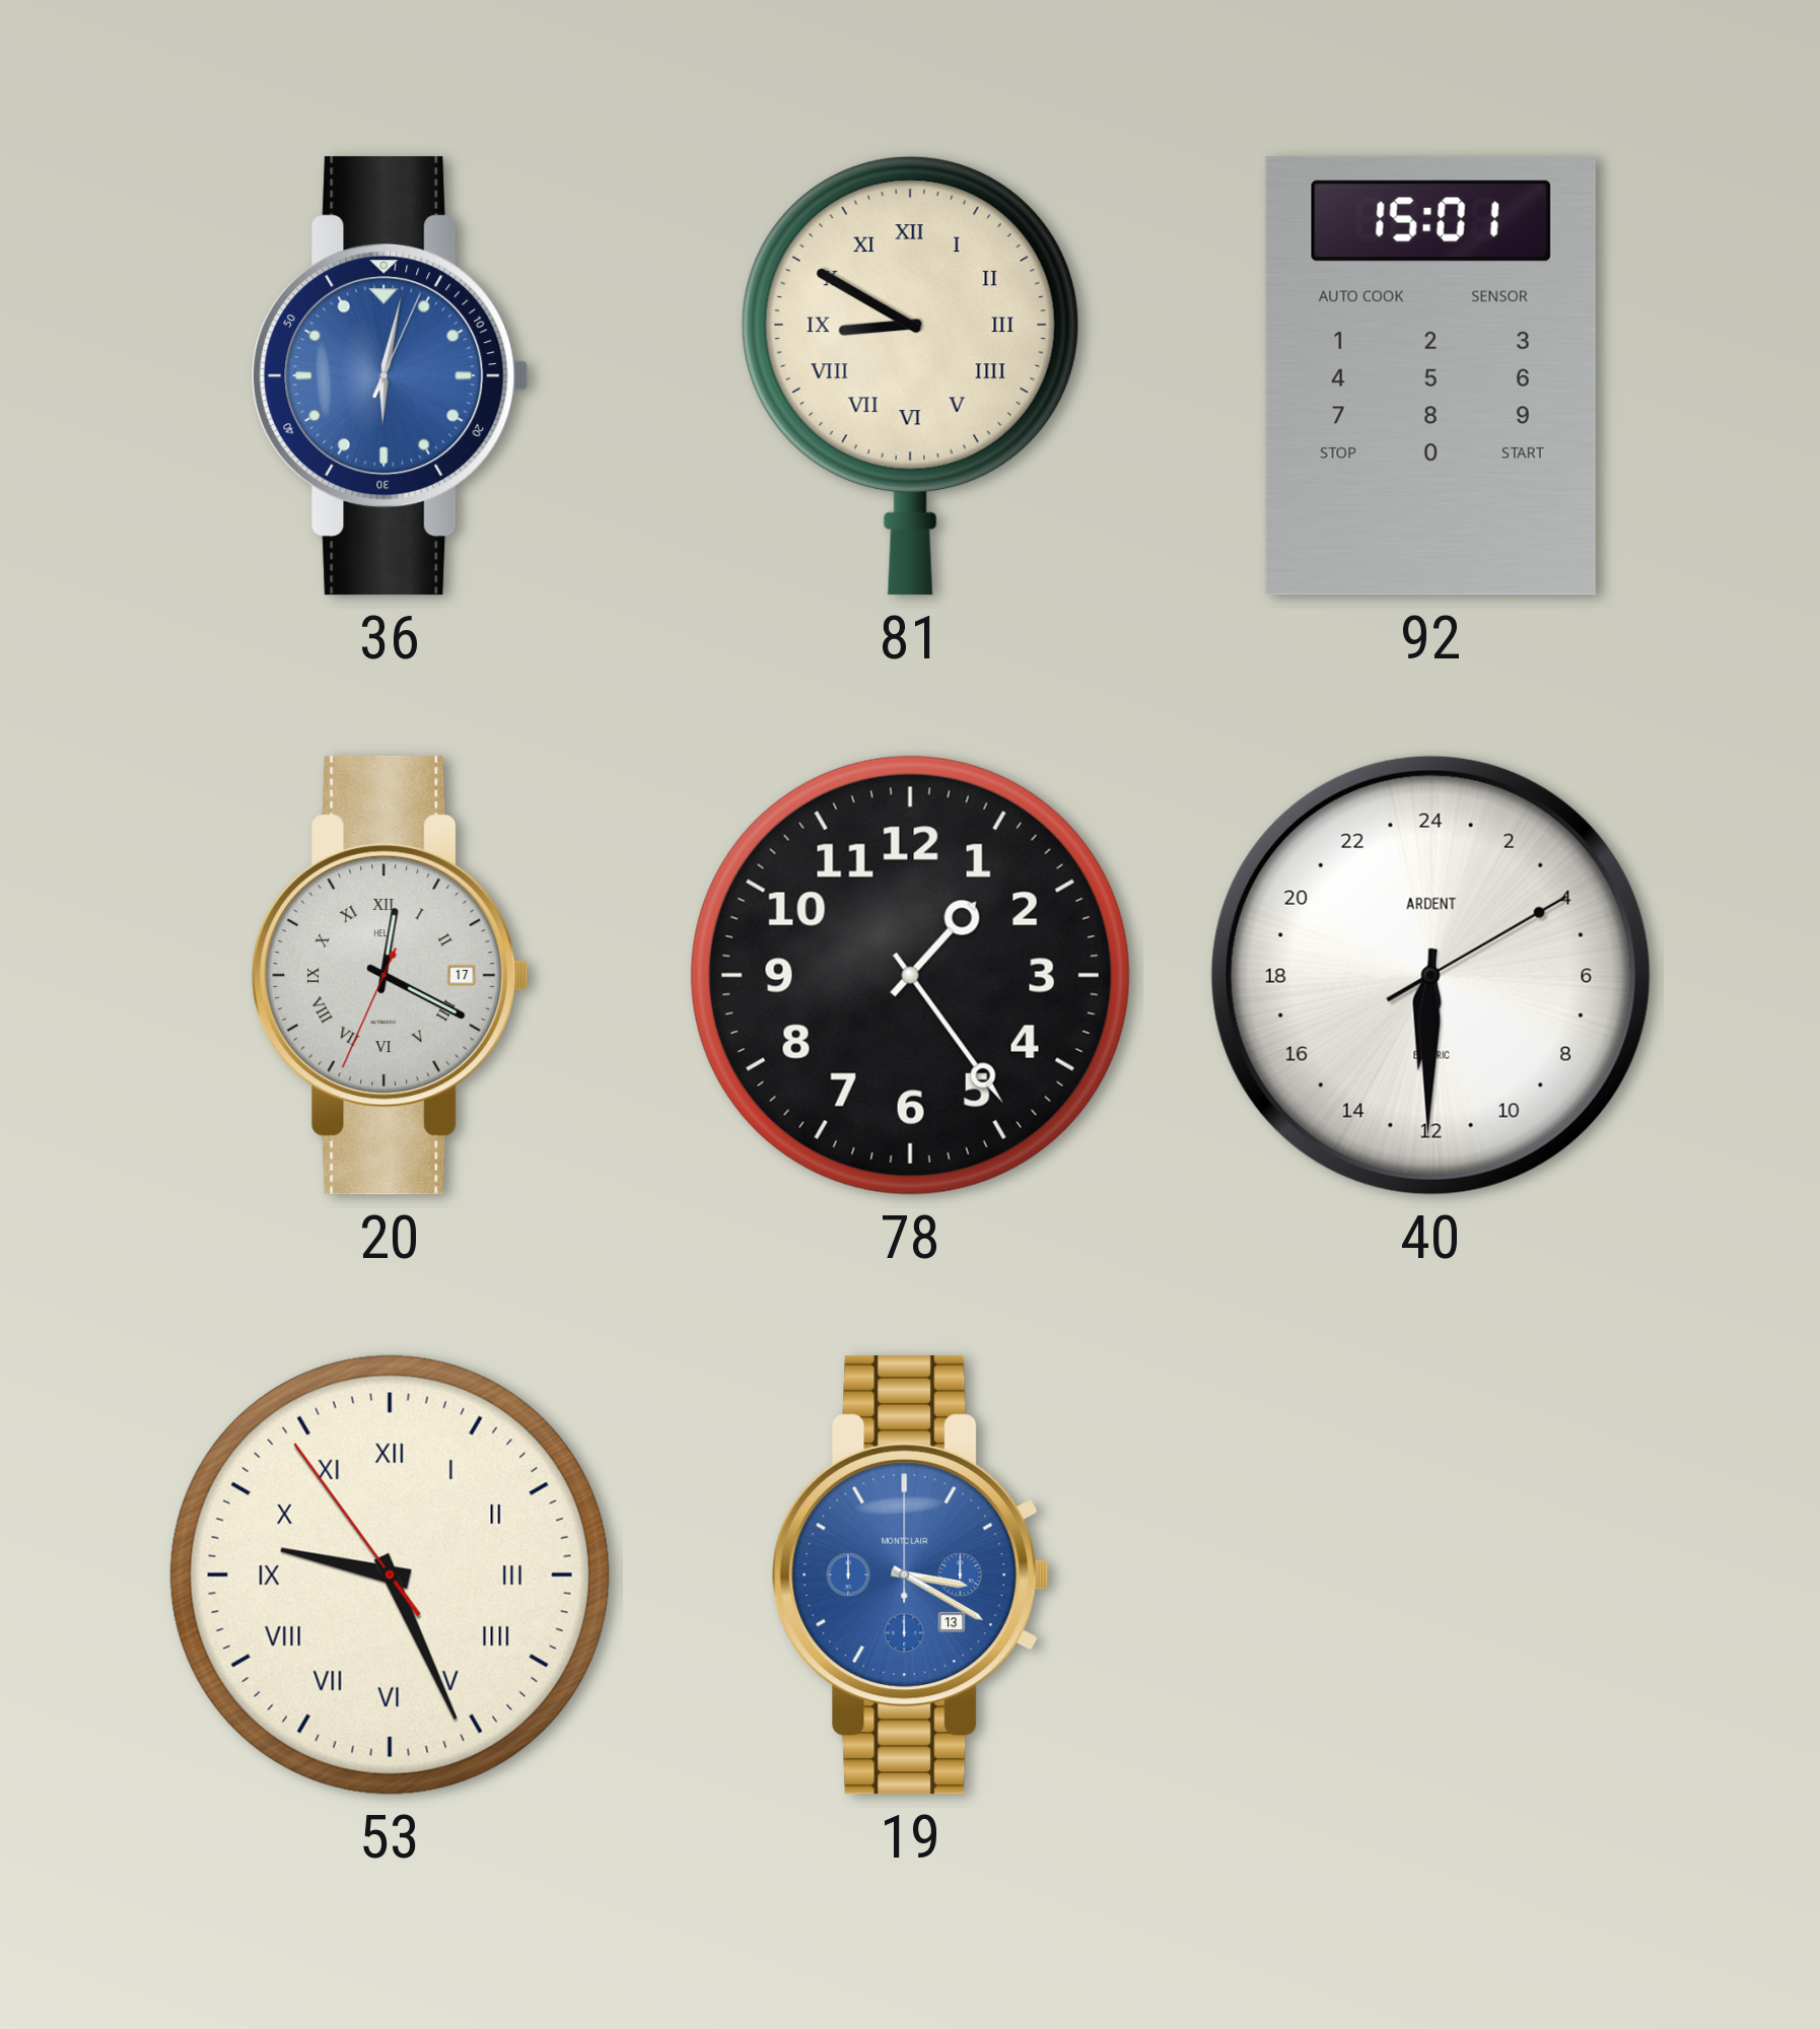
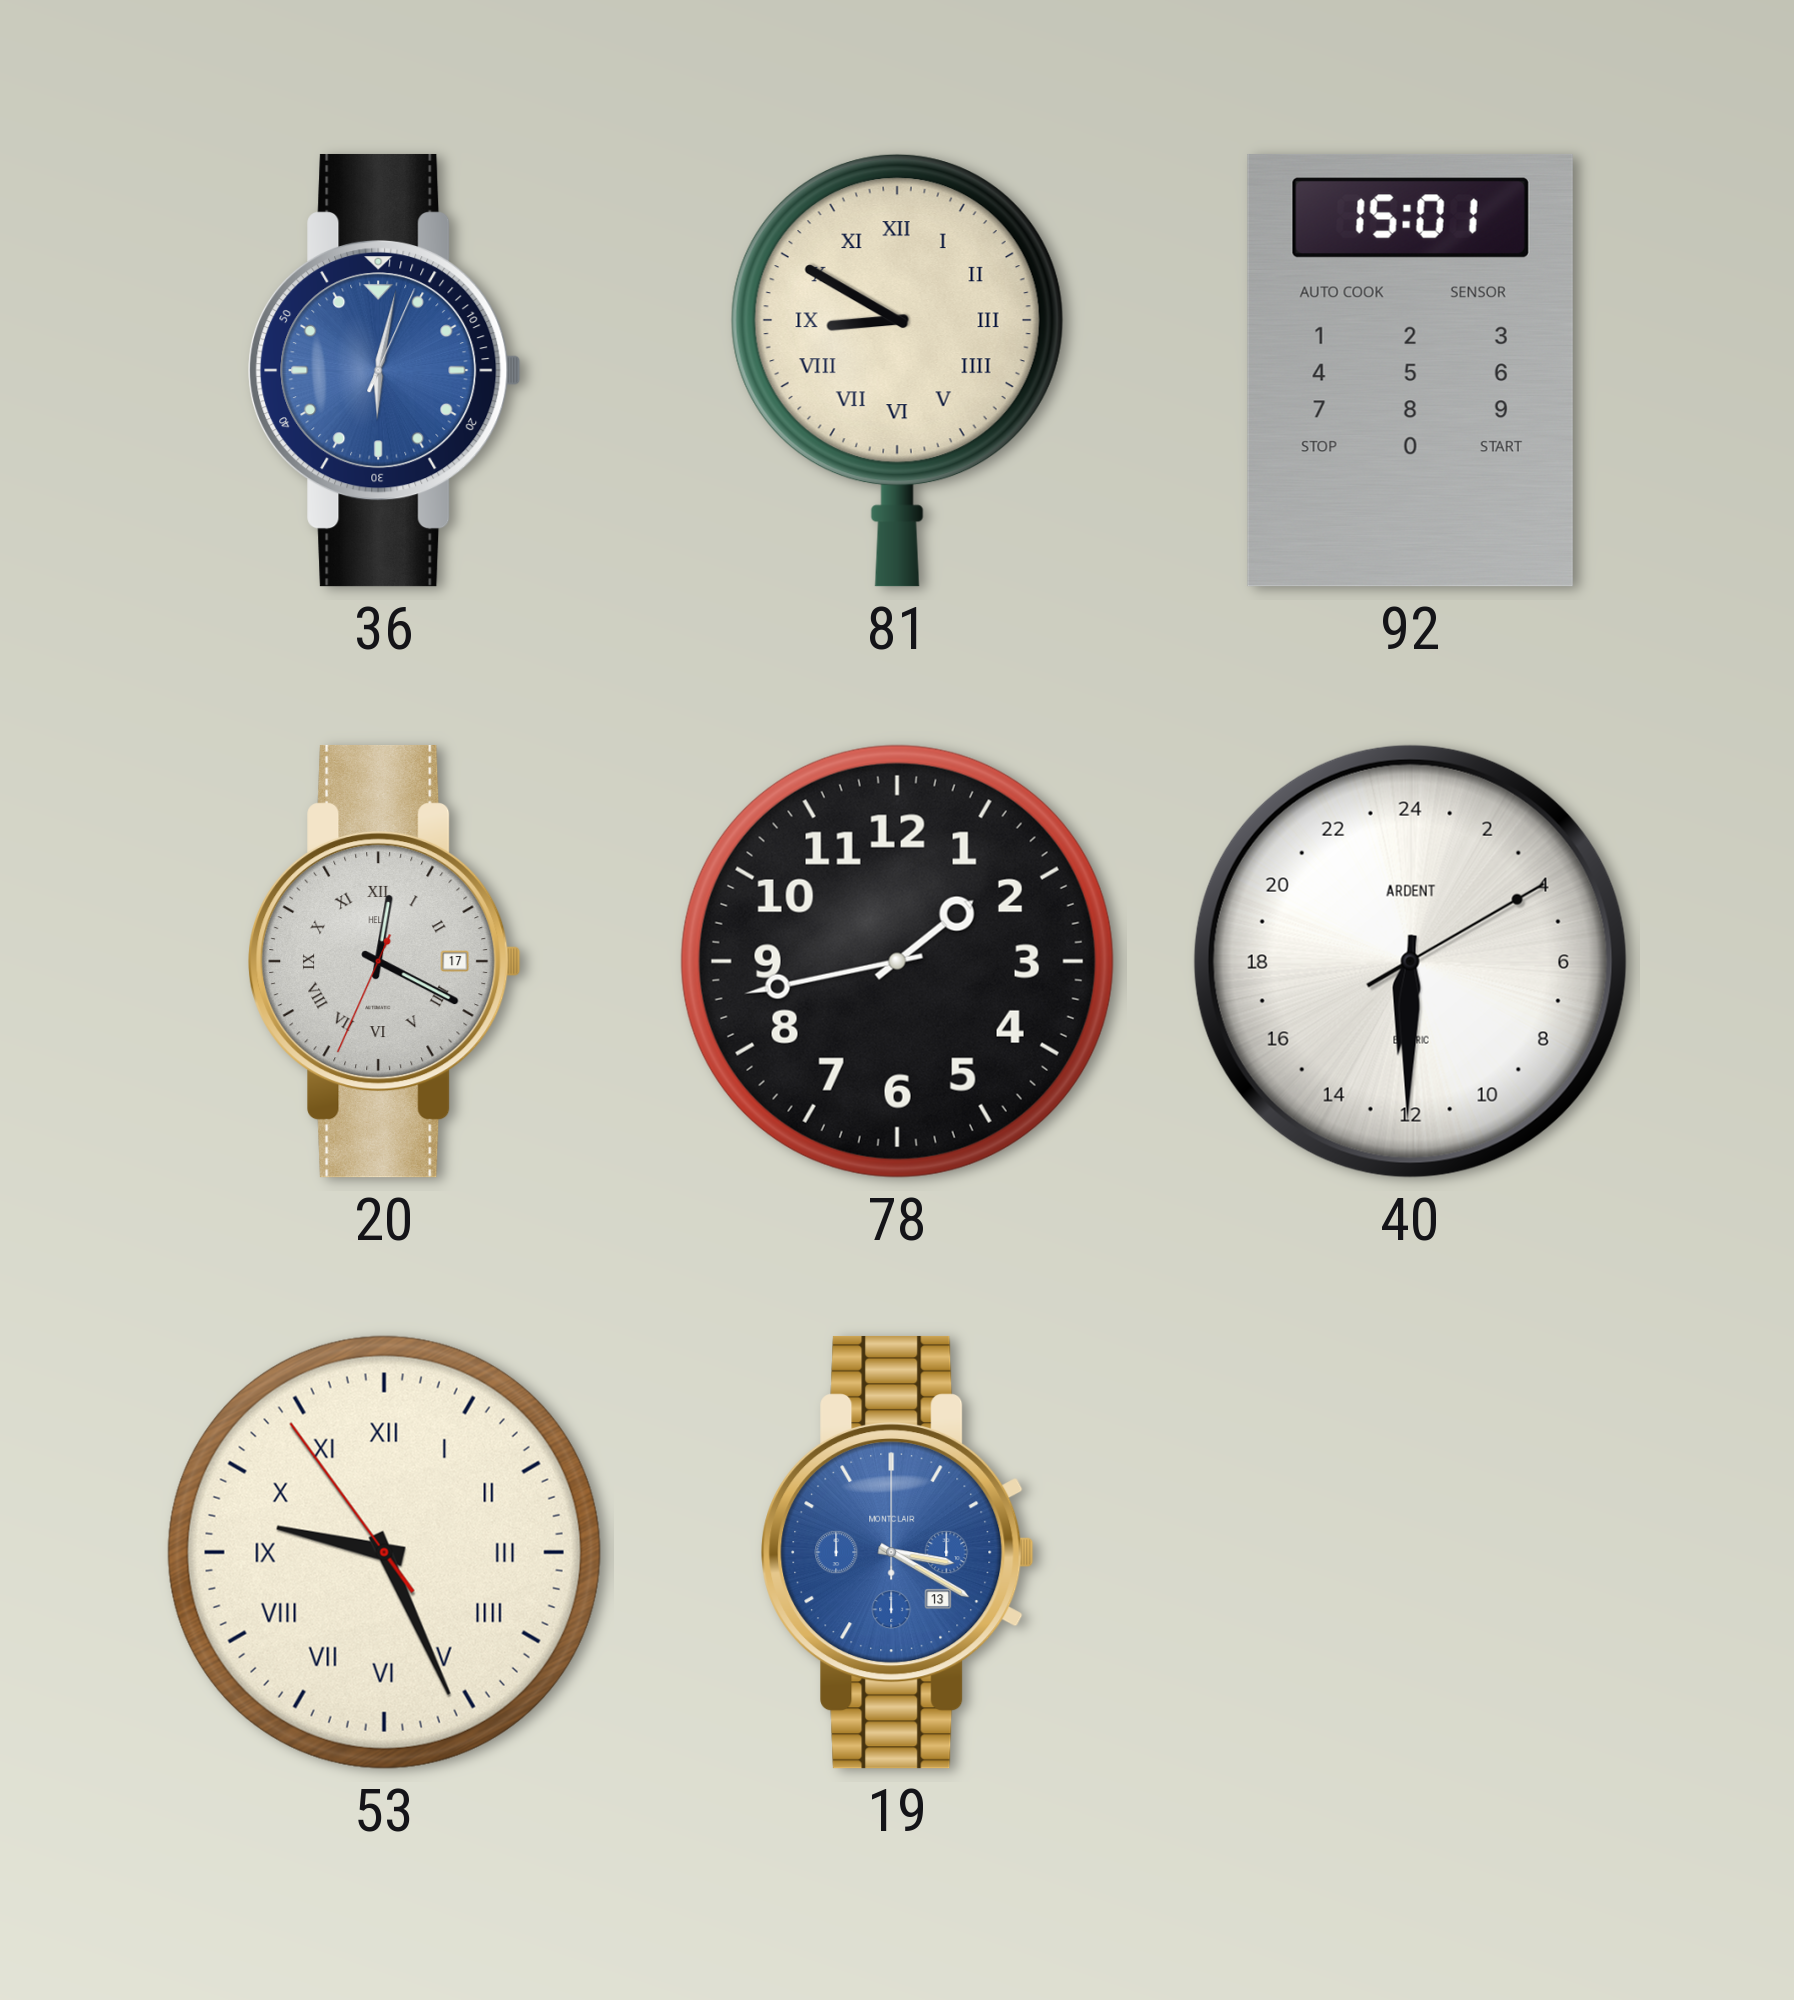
78: 1:24 -> 1:43 (897, 961)
